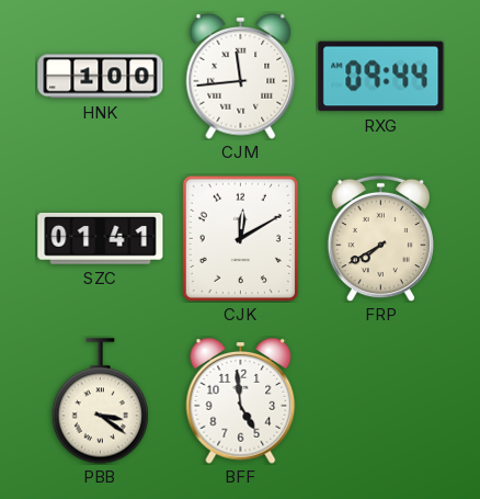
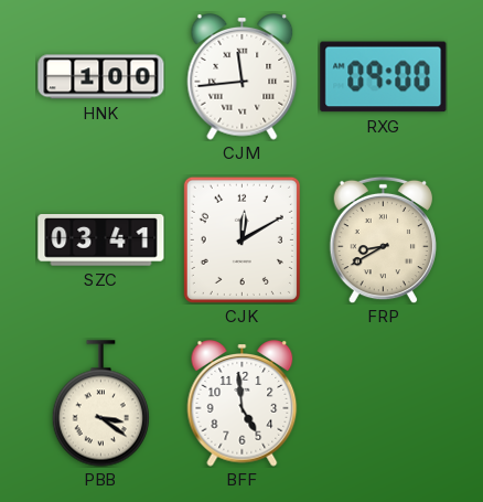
RXG: 09:44 -> 09:00 (384, 77)
SZC: 01:41 -> 03:41 (101, 241)
FRP: 7:40 -> 8:40 (383, 239)
